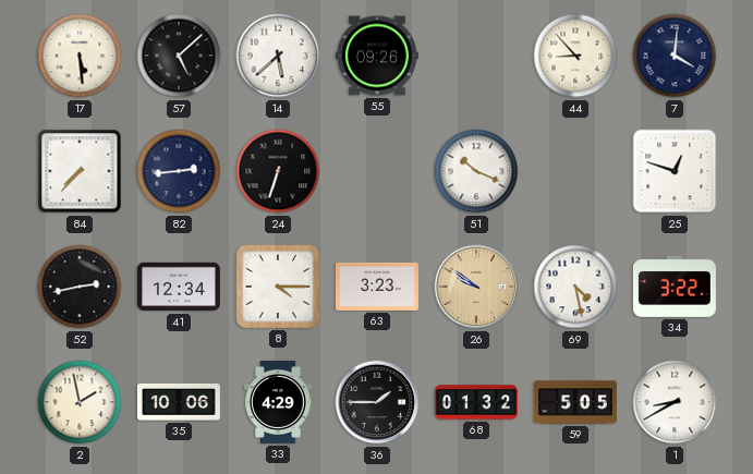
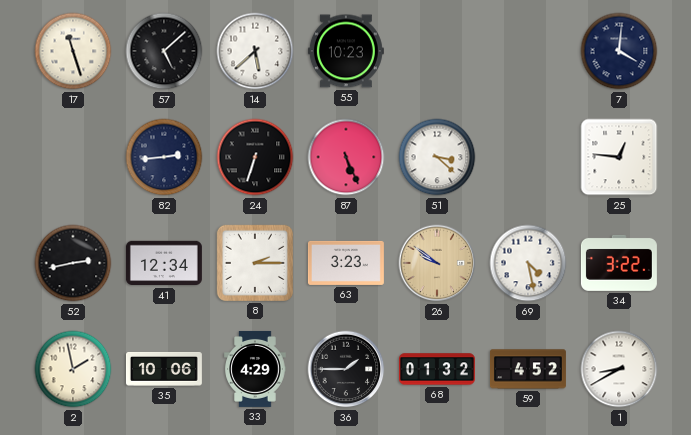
17: 5:29 -> 11:27 (73, 51)
55: 09:26 -> 10:23 (346, 51)
44: 8:53 -> none (575, 56)
84: 7:37 -> none (80, 171)
87: none -> 5:26 (346, 157)
51: 10:19 -> 3:22 (437, 157)
25: 12:48 -> 12:46 (619, 157)
8: 4:15 -> 2:15 (255, 263)
59: 5:05 -> 4:52 (528, 369)
